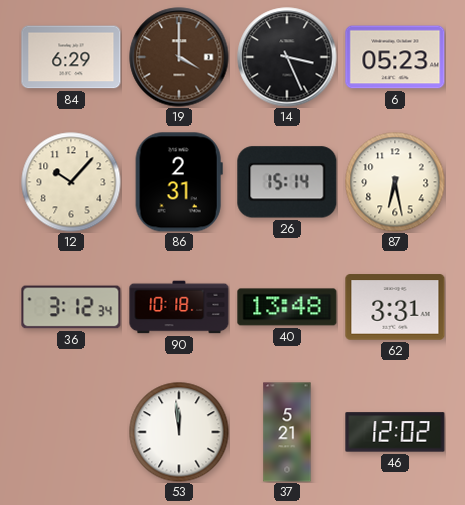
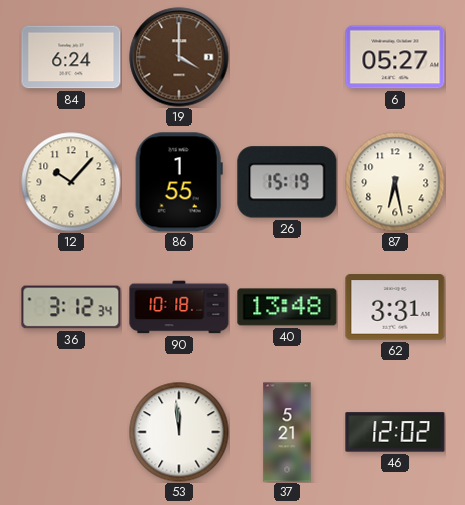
84: 6:29 -> 6:24 (71, 57)
14: 3:26 -> none (287, 57)
6: 05:23 -> 05:27 (395, 57)
86: 2:31 -> 1:55 (179, 182)
26: 15:14 -> 15:19 (287, 182)
